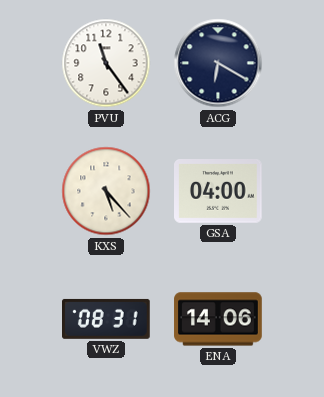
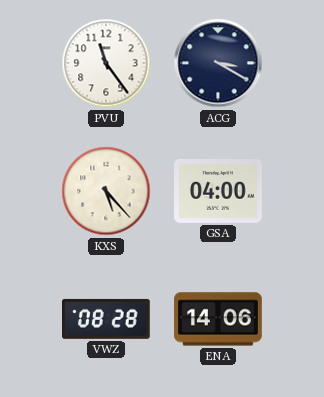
ACG: 6:20 -> 3:20 (218, 63)
VWZ: 08:31 -> 08:28 (107, 319)
